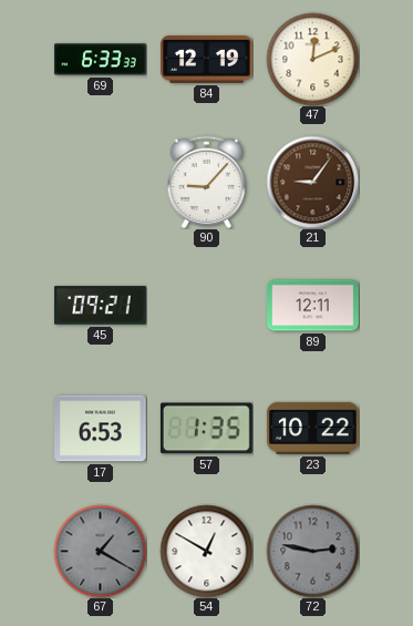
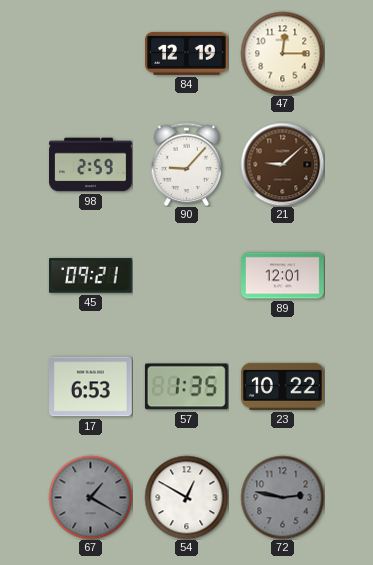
69: 6:33 -> none (101, 60)
47: 12:11 -> 12:15 (282, 53)
98: none -> 2:59 (91, 165)
21: 9:06 -> 9:08 (282, 164)
89: 12:11 -> 12:01 (283, 276)
